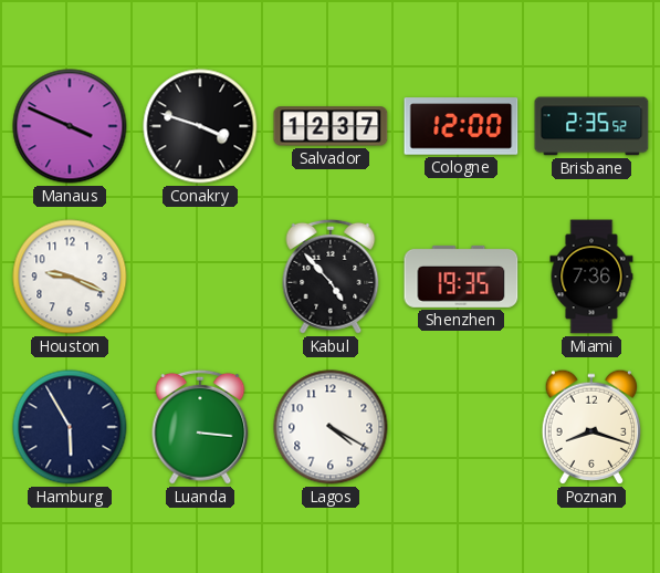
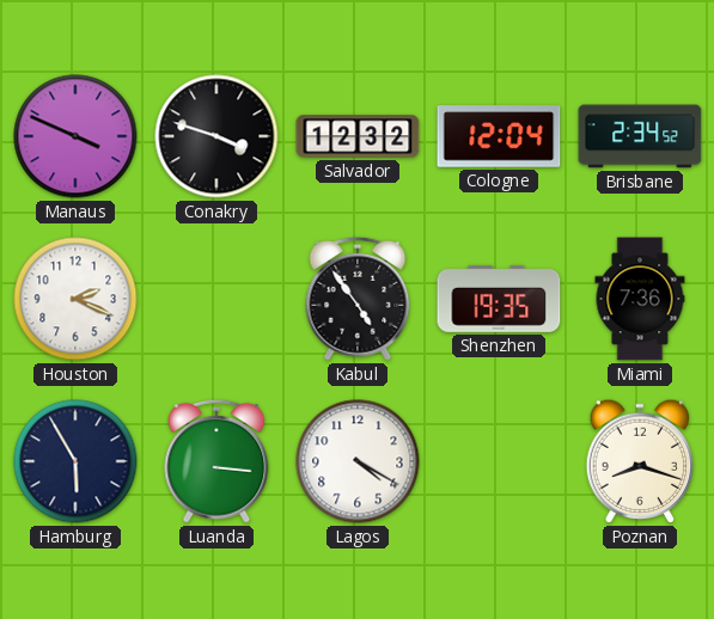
Salvador: 12:37 -> 12:32 (358, 136)
Cologne: 12:00 -> 12:04 (499, 136)
Brisbane: 2:35 -> 2:34 (640, 136)
Houston: 9:19 -> 2:19 (75, 299)
Kabul: 4:53 -> 4:54 (358, 299)
